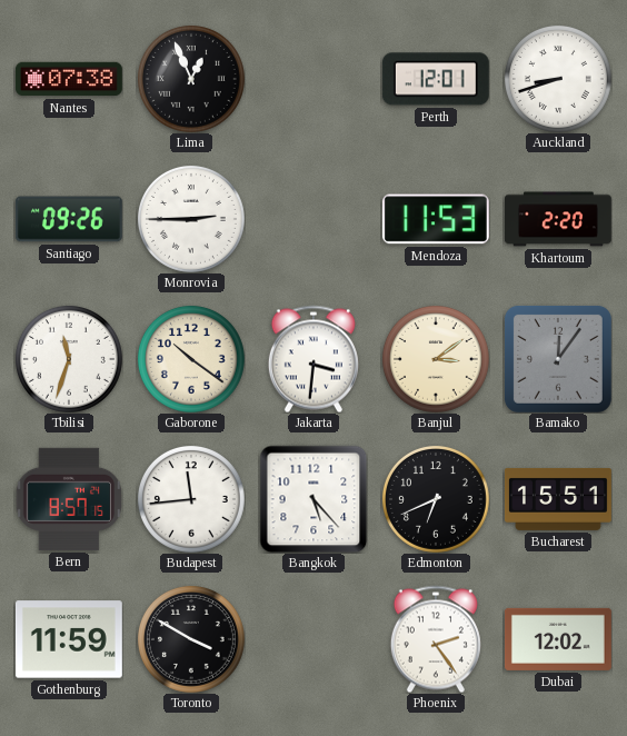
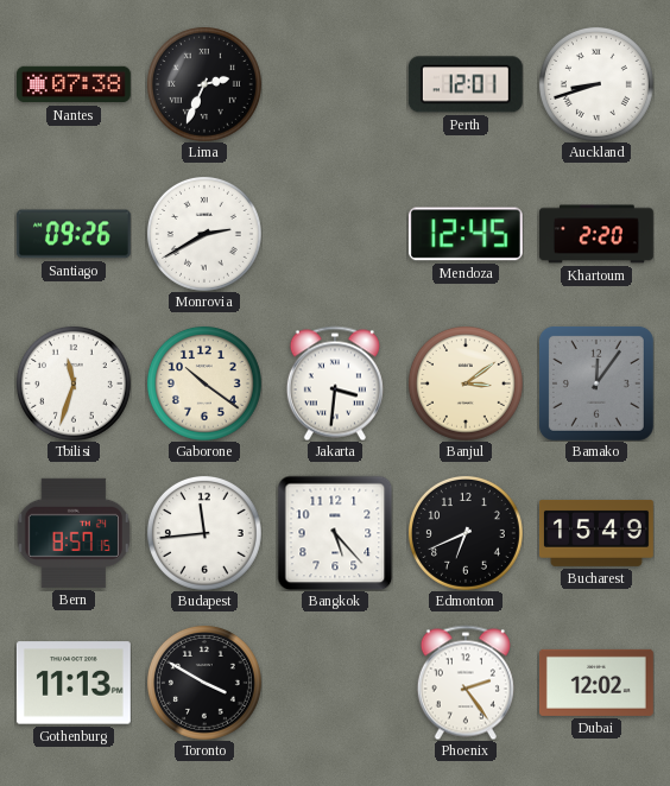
Lima: 12:56 -> 2:34 (204, 84)
Monrovia: 2:45 -> 2:40 (204, 234)
Mendoza: 11:53 -> 12:45 (466, 234)
Bucharest: 15:51 -> 15:49 (596, 533)
Gothenburg: 11:59 -> 11:13 (74, 683)
